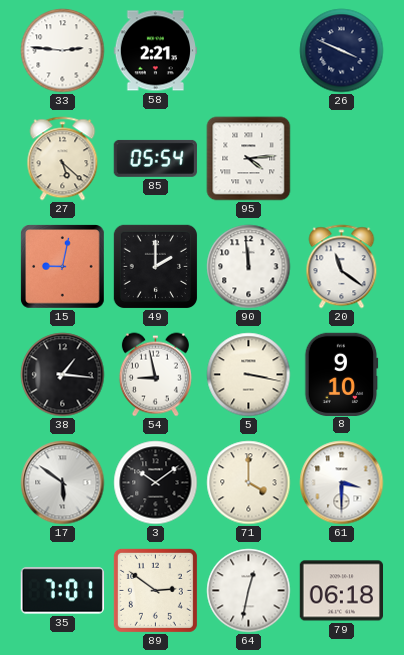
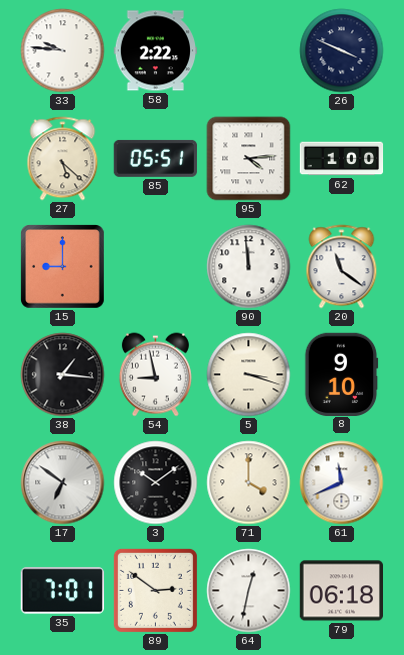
33: 2:46 -> 9:46 (63, 51)
58: 2:21 -> 2:22 (155, 51)
85: 05:54 -> 05:51 (155, 158)
62: none -> 1:00 (342, 159)
15: 9:02 -> 9:00 (63, 267)
49: 2:00 -> none (155, 266)
5: 3:17 -> 3:18 (249, 375)
17: 5:51 -> 6:51 (63, 483)
61: 3:30 -> 11:41 (342, 483)
